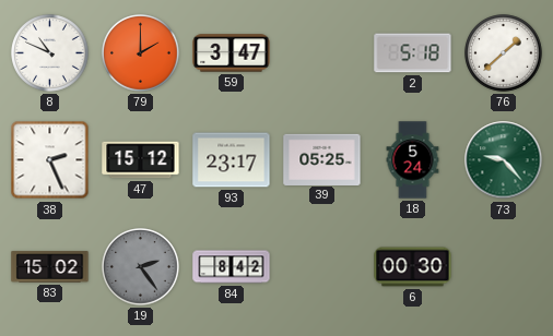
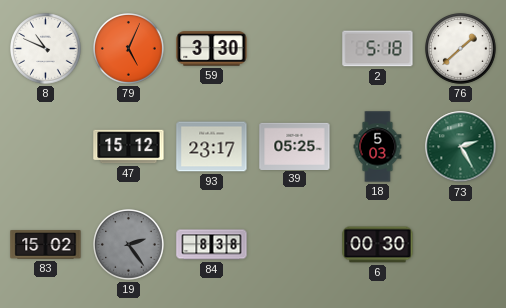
79: 2:00 -> 5:04 (129, 49)
59: 3:47 -> 3:30 (212, 49)
38: 2:26 -> none (50, 160)
18: 5:24 -> 5:03 (378, 147)
73: 9:23 -> 2:25 (461, 147)
84: 8:42 -> 8:38 (212, 245)
